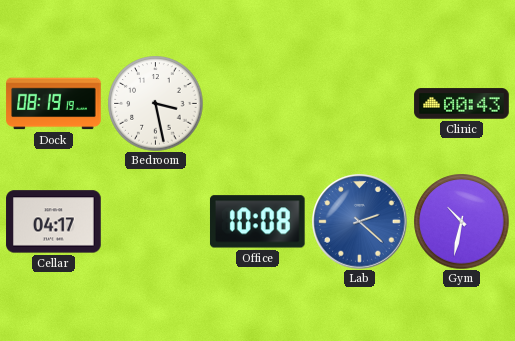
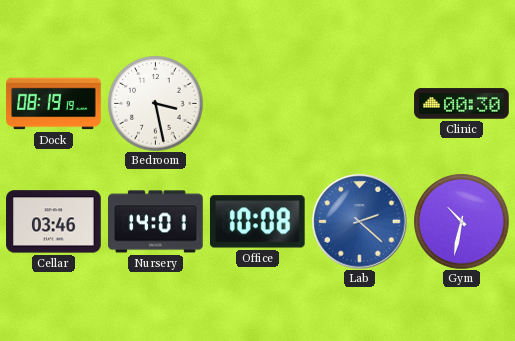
Clinic: 00:43 -> 00:30 (462, 104)
Cellar: 04:17 -> 03:46 (54, 222)
Nursery: none -> 14:01 (156, 222)
